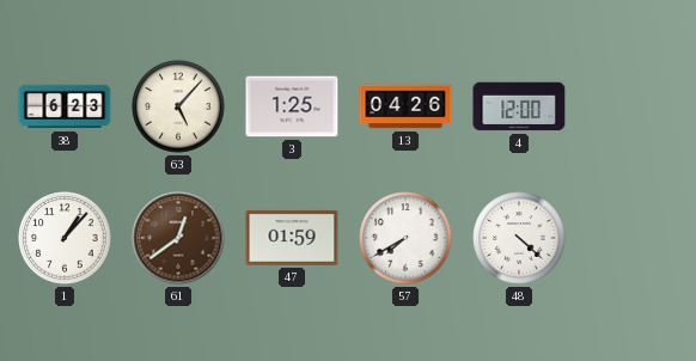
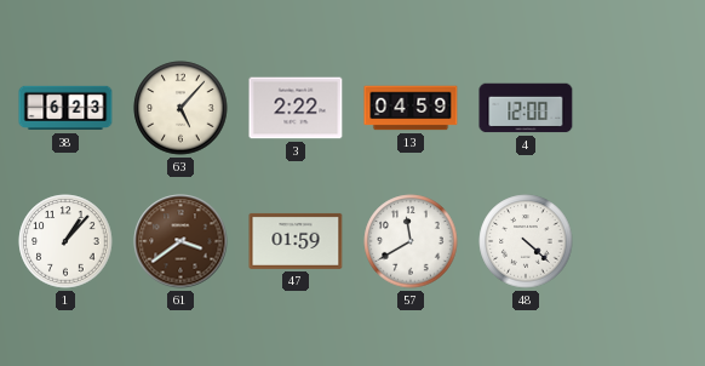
3: 1:25 -> 2:22 (296, 108)
13: 04:26 -> 04:59 (411, 108)
61: 12:39 -> 3:39 (180, 241)
57: 7:40 -> 11:40 (411, 241)
